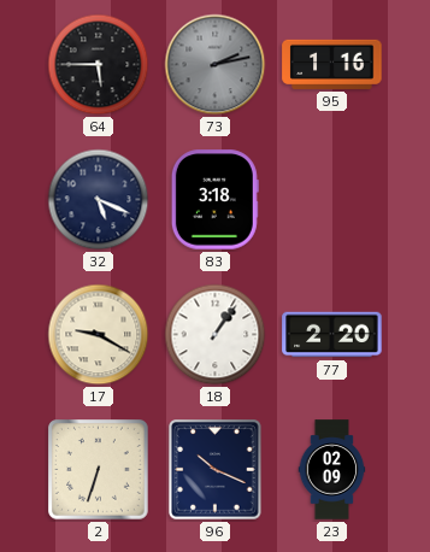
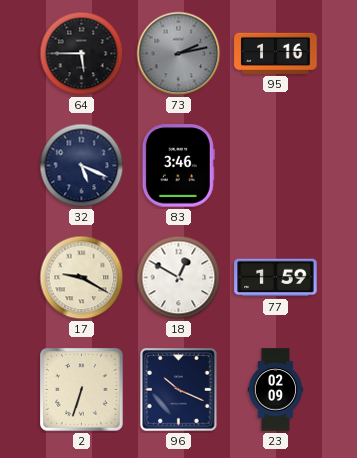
83: 3:18 -> 3:46 (178, 166)
18: 1:06 -> 12:50 (179, 278)
77: 2:20 -> 1:59 (276, 278)
